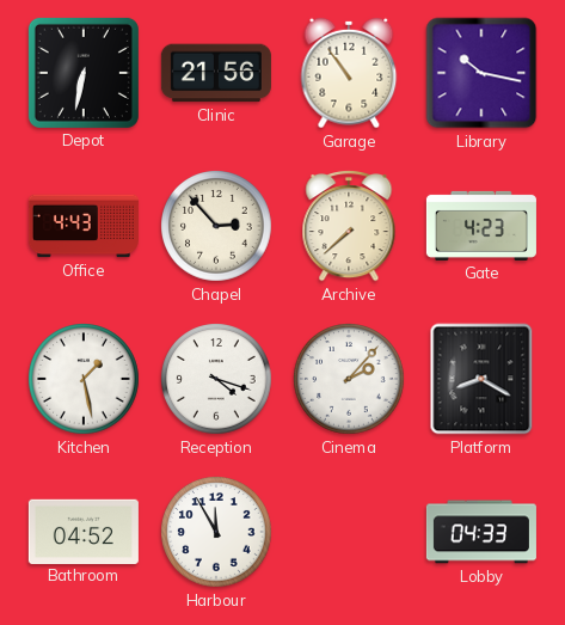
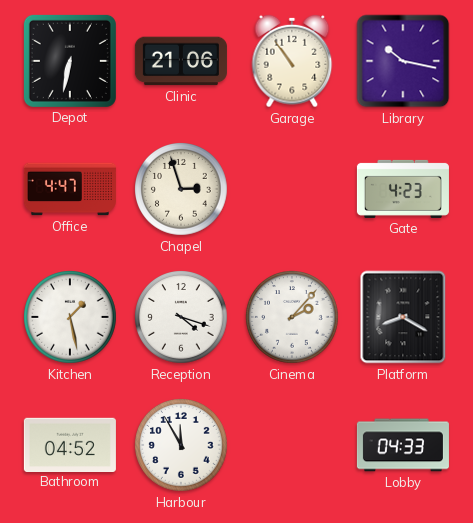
Clinic: 21:56 -> 21:06 (181, 61)
Office: 4:43 -> 4:47 (70, 189)
Chapel: 2:53 -> 2:57 (182, 190)
Archive: 7:38 -> none (349, 227)
